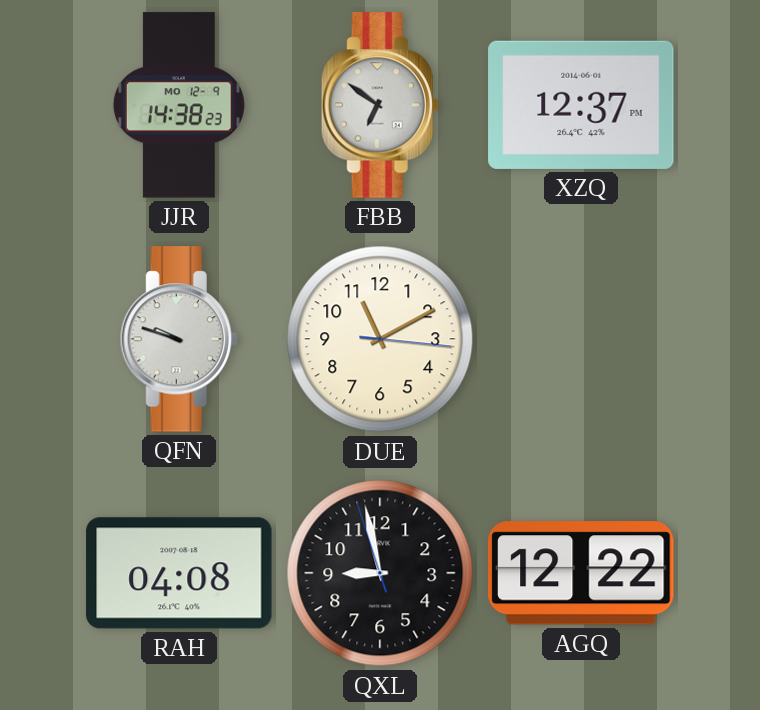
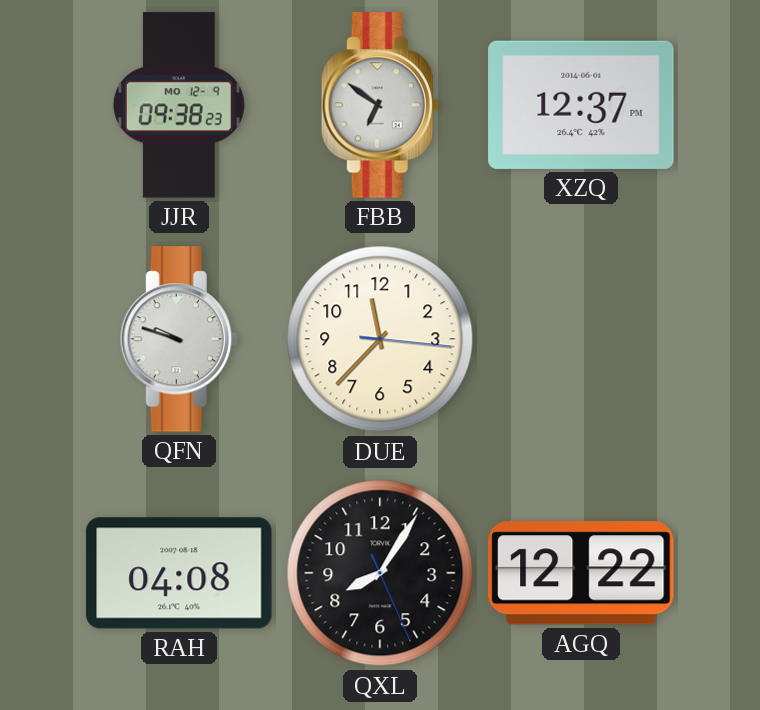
JJR: 14:38 -> 09:38 (179, 105)
DUE: 11:10 -> 11:37 (380, 339)
QXL: 8:57 -> 8:05 (380, 573)
